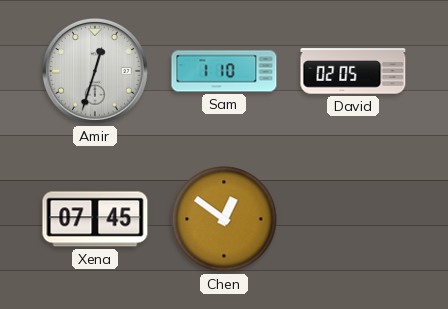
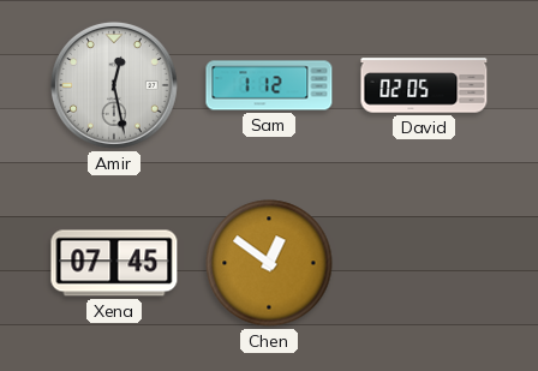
Amir: 12:33 -> 12:28 (114, 85)
Sam: 1:10 -> 1:12 (269, 85)
